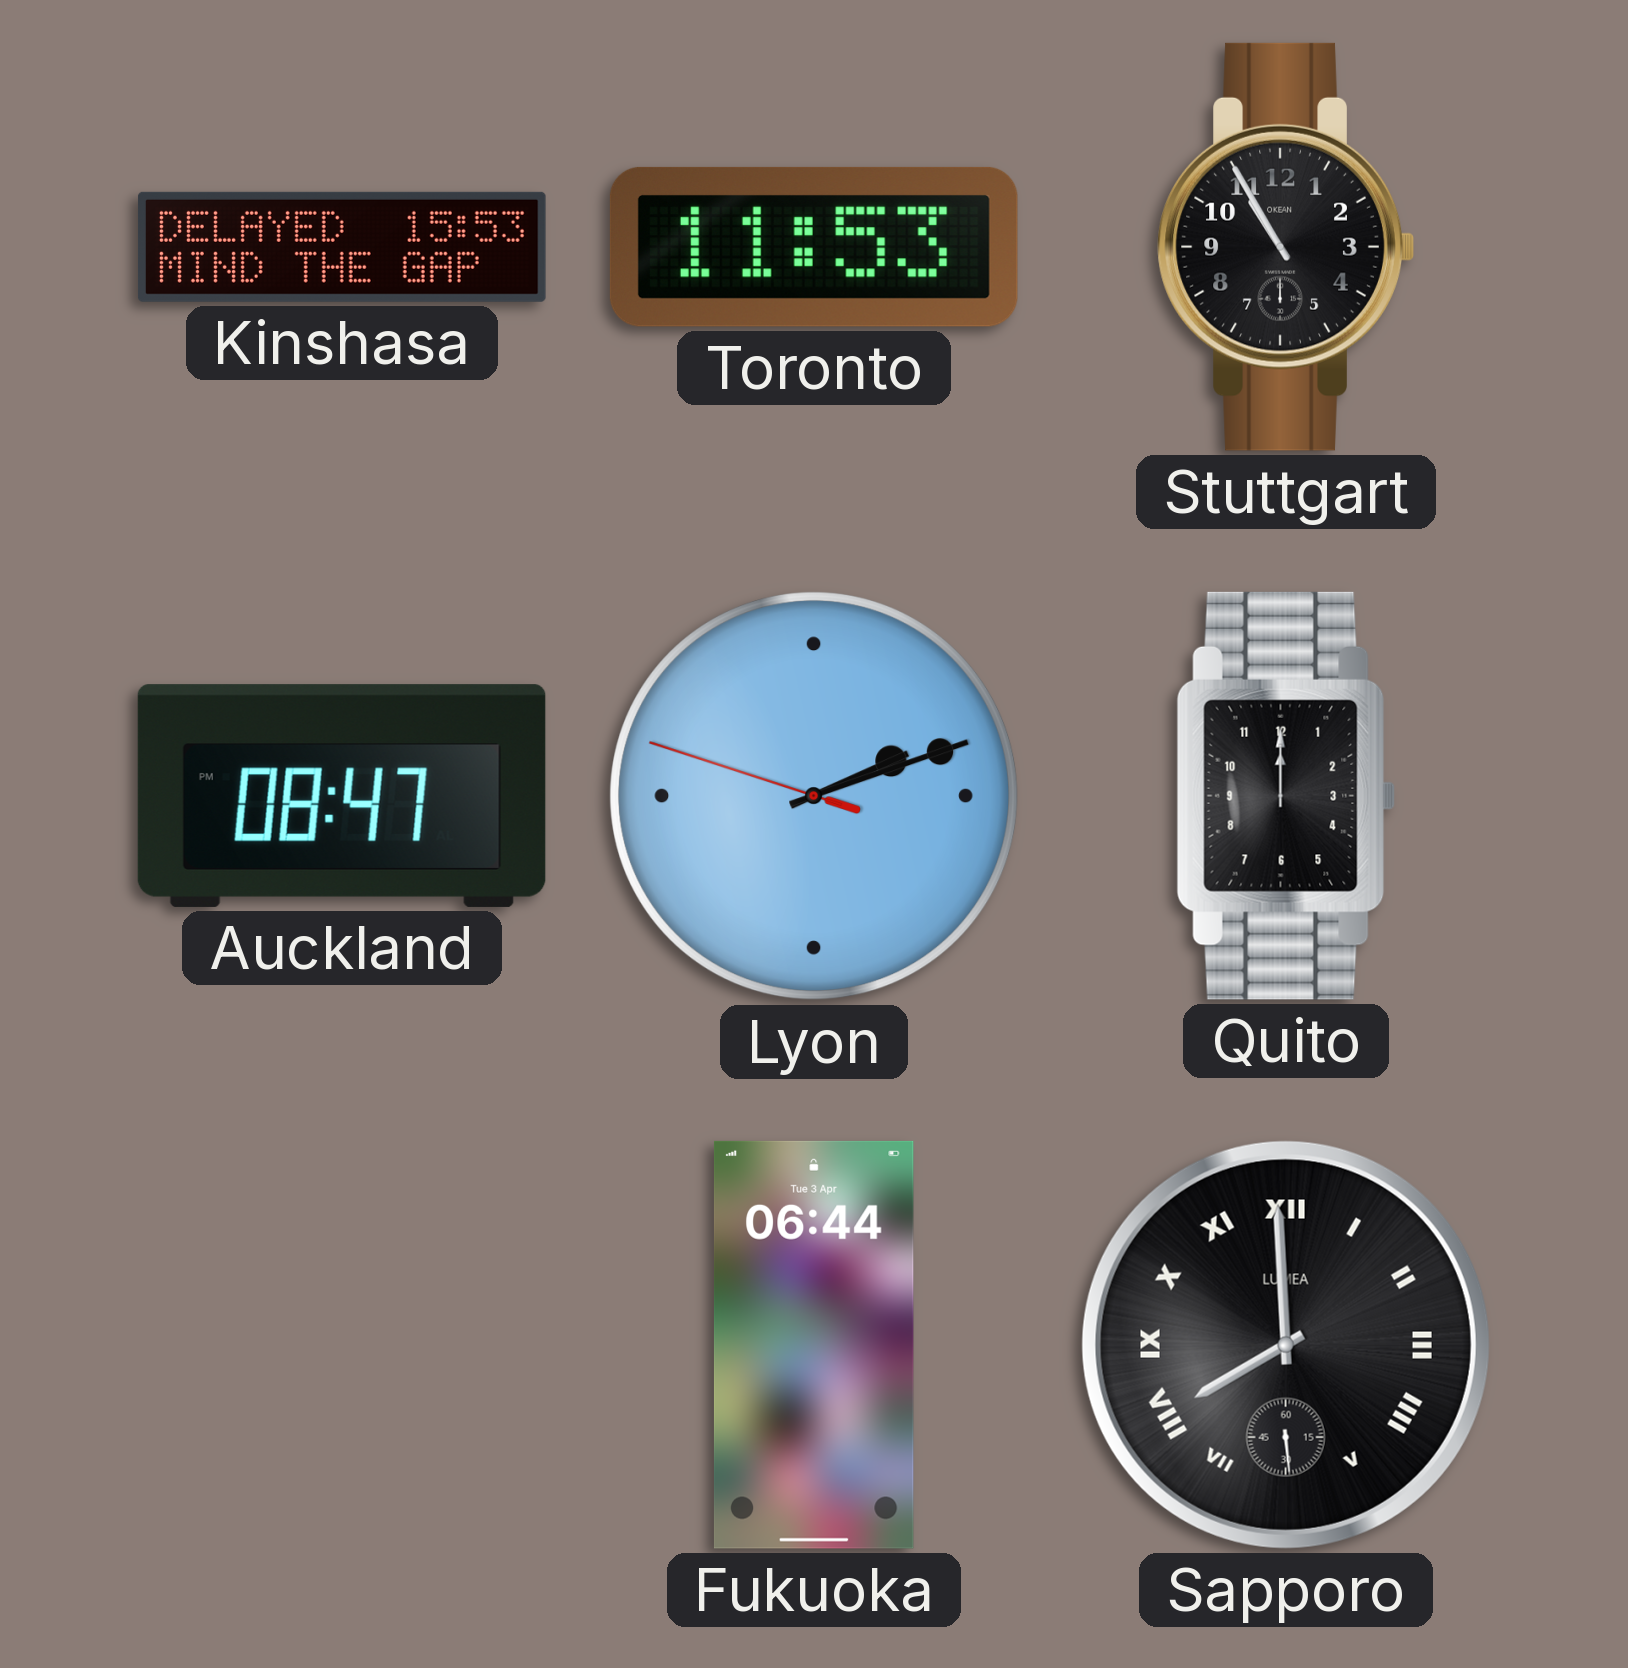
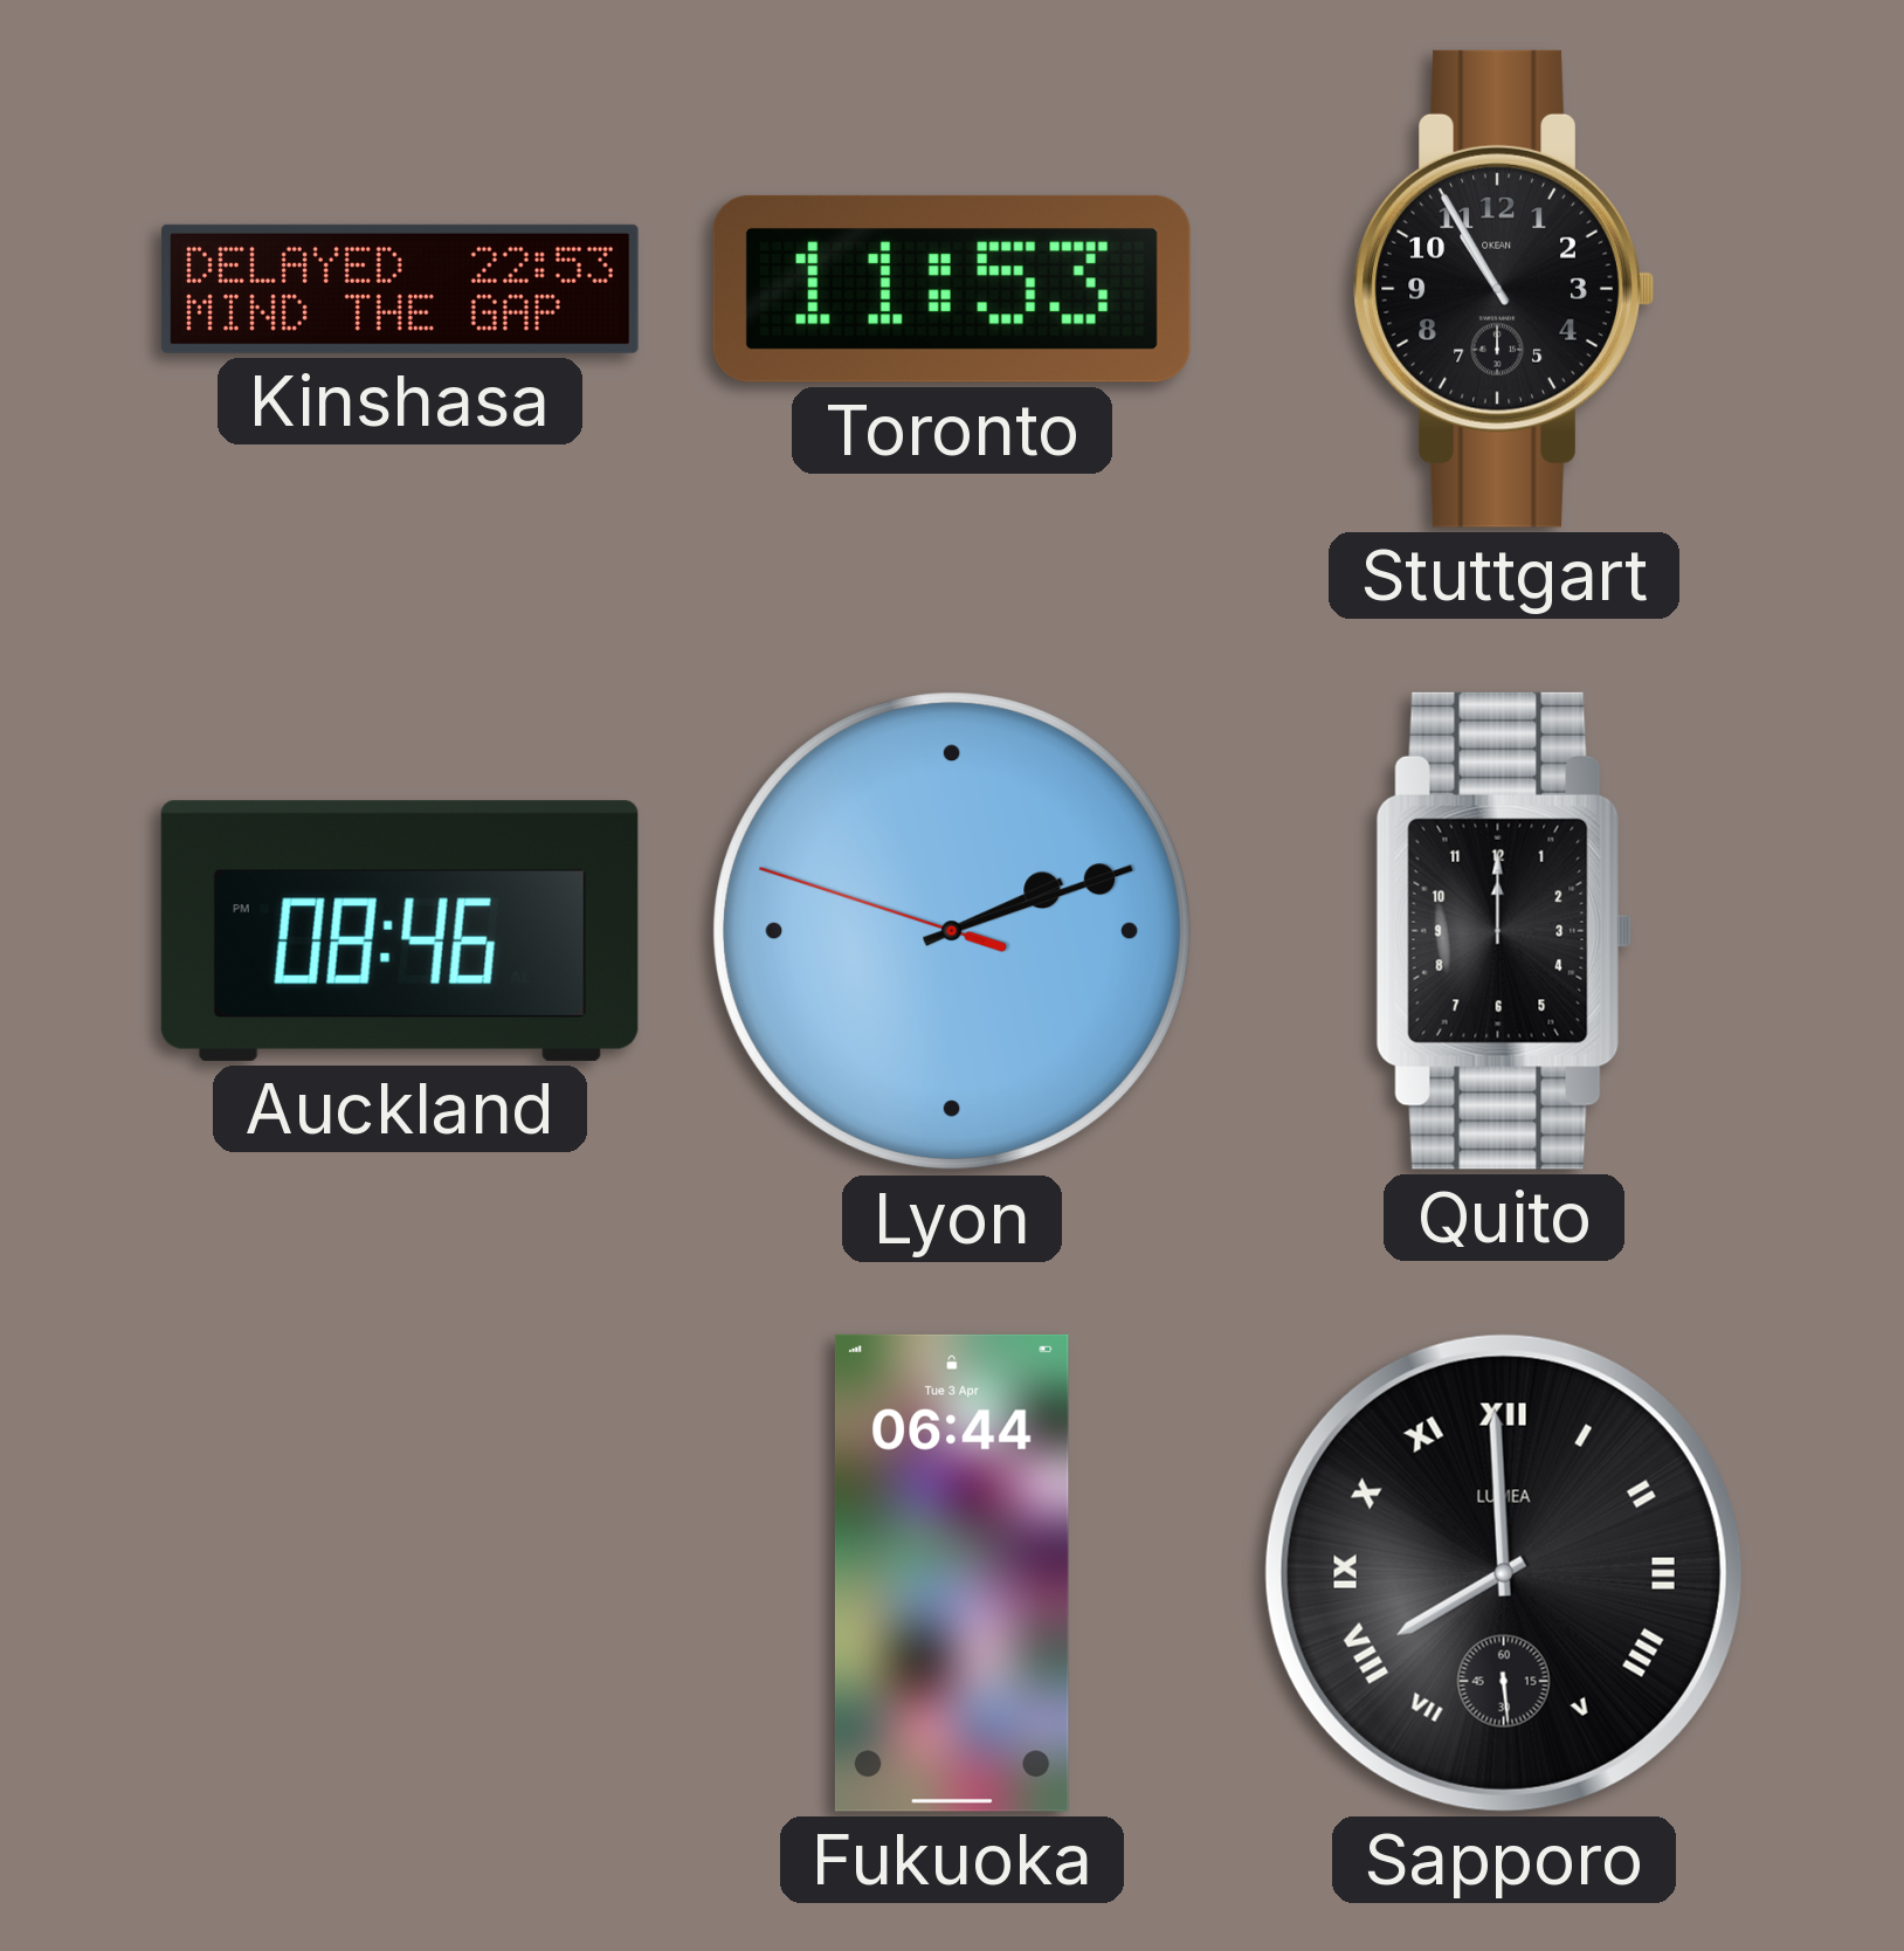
Kinshasa: 15:53 -> 22:53 (400, 289)
Auckland: 08:47 -> 08:46 (400, 931)
